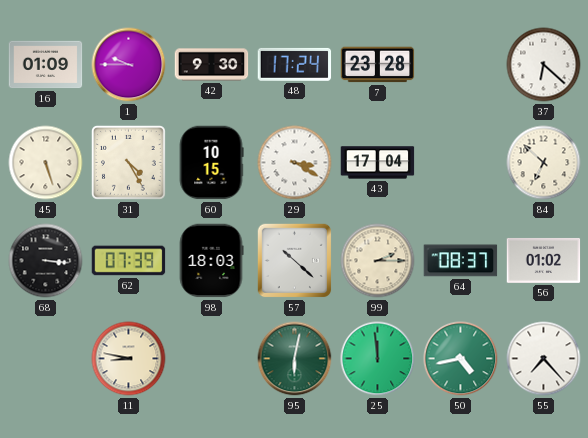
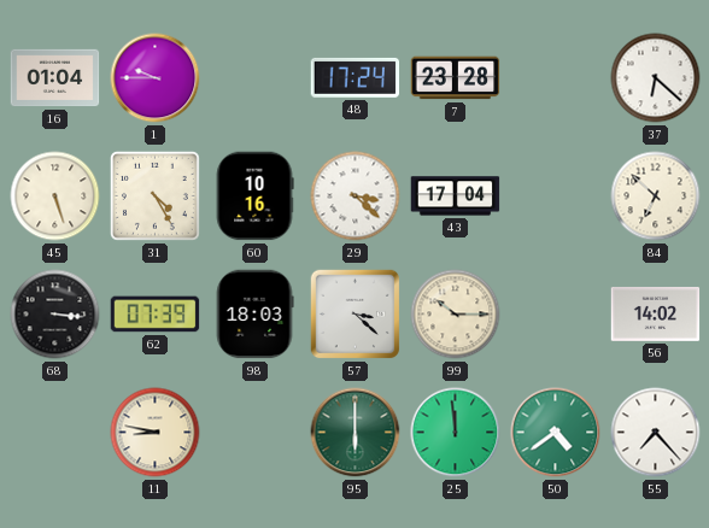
16: 01:09 -> 01:04 (55, 78)
42: 9:30 -> none (212, 65)
60: 10:15 -> 10:16 (254, 196)
29: 3:20 -> 3:22 (356, 196)
57: 10:22 -> 3:22 (356, 315)
99: 2:15 -> 10:15 (456, 315)
64: 08:37 -> none (461, 261)
56: 01:02 -> 14:02 (656, 313)
95: 6:02 -> 6:00 (356, 433)
50: 4:43 -> 4:39 (556, 433)
